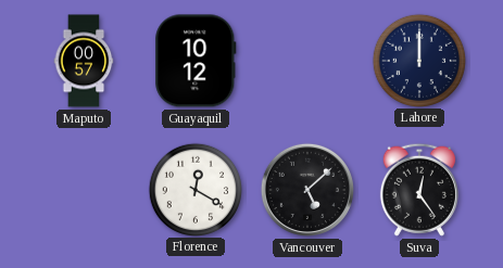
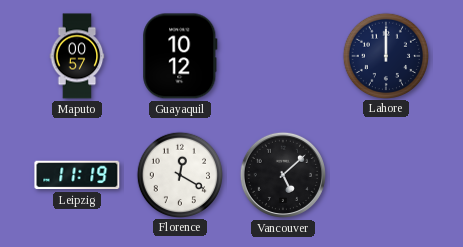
Leipzig: none -> 11:19 (77, 175)
Suva: 12:24 -> none (419, 190)
